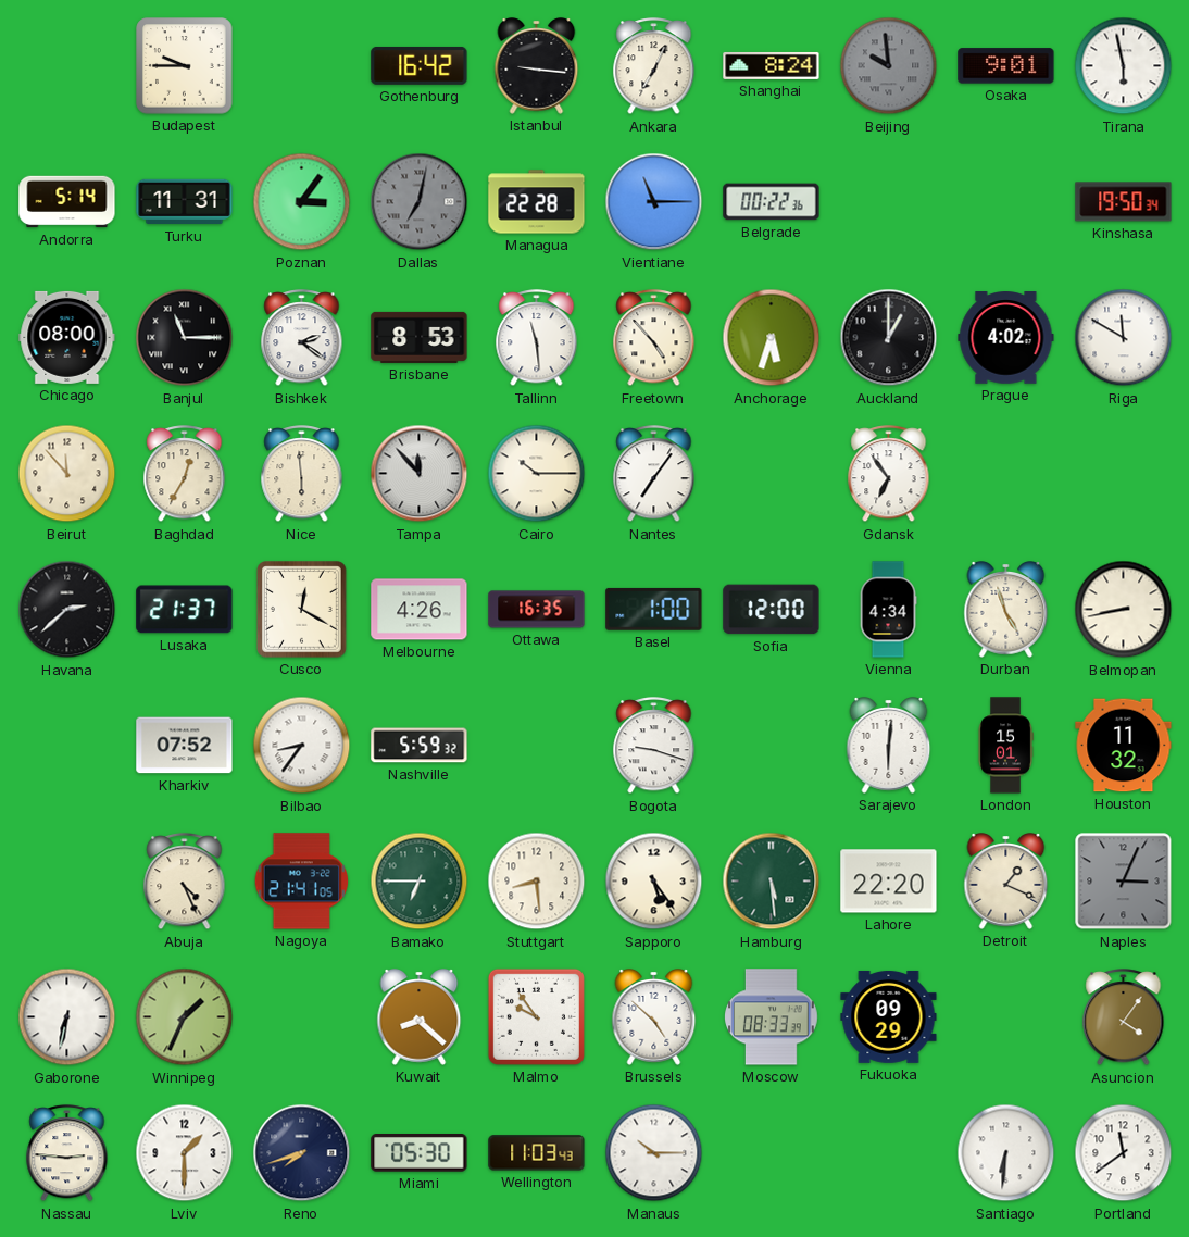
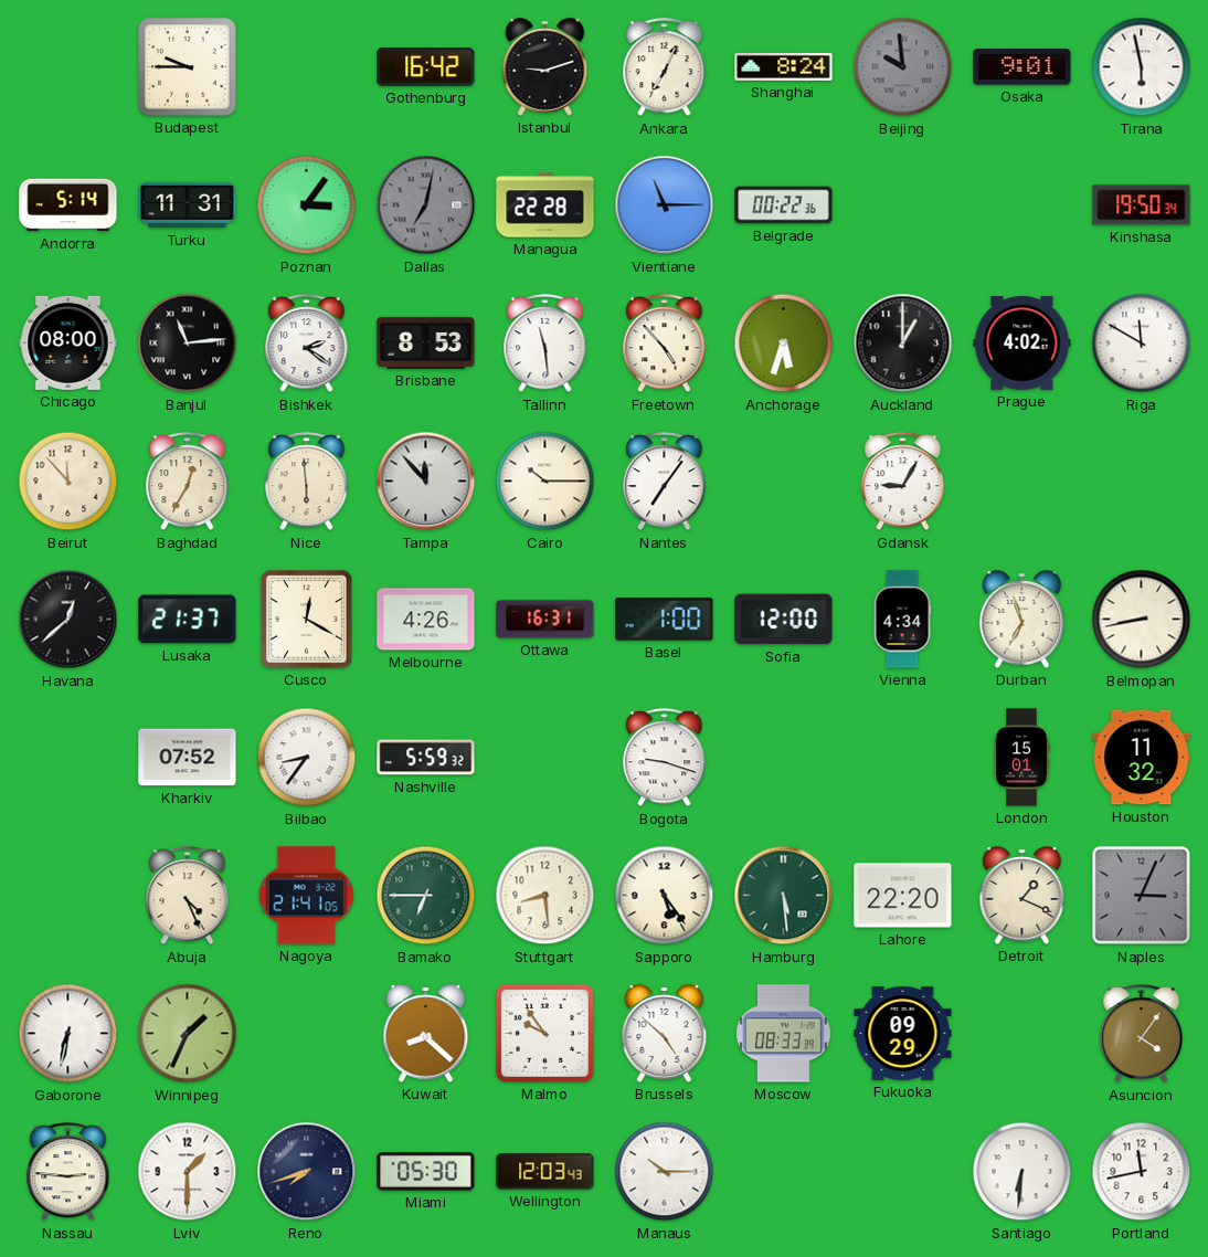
Istanbul: 9:16 -> 9:12 (545, 67)
Banjul: 11:15 -> 11:14 (188, 344)
Gdansk: 6:54 -> 9:05 (903, 482)
Havana: 2:38 -> 12:38 (68, 620)
Ottawa: 16:35 -> 16:31 (545, 620)
Durban: 4:57 -> 6:57 (1022, 620)
Sarajevo: 6:01 -> none (889, 746)
Wellington: 11:03 -> 12:03 (545, 1172)
Portland: 11:39 -> 11:43 (1142, 1172)
